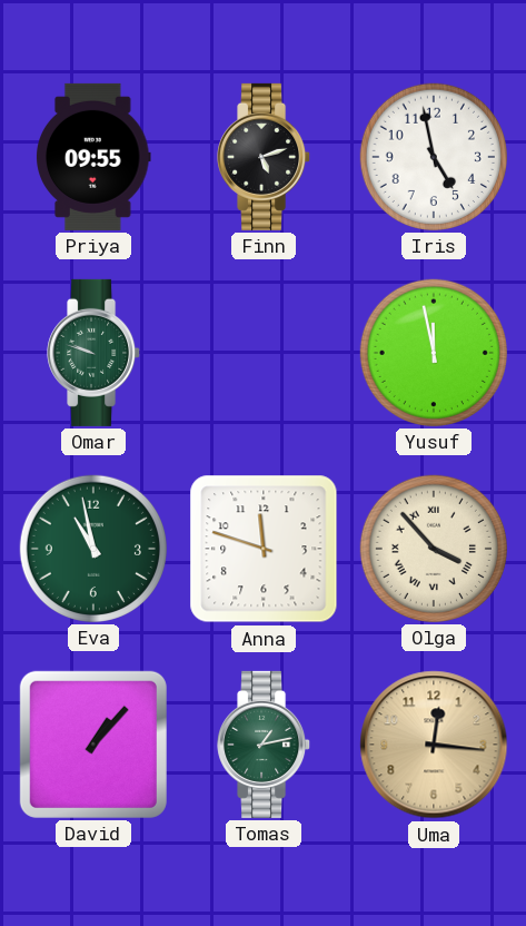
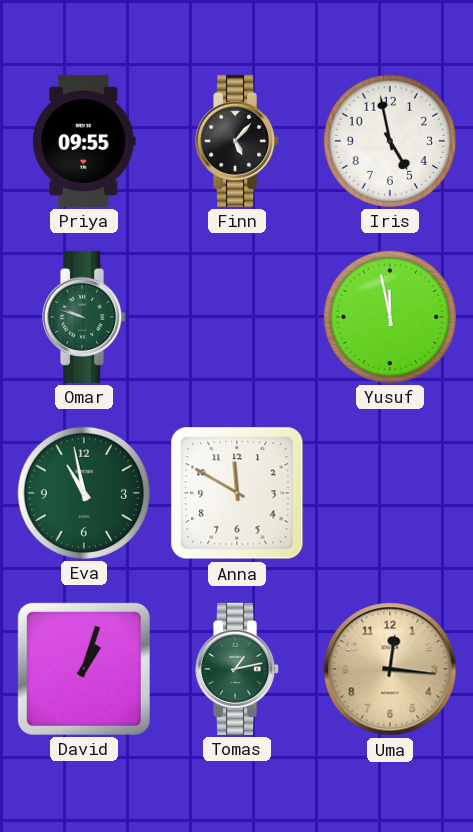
Finn: 5:12 -> 5:07 (238, 141)
Anna: 11:48 -> 11:50 (237, 493)
Olga: 3:53 -> none (434, 549)
David: 1:07 -> 1:03 (84, 669)
